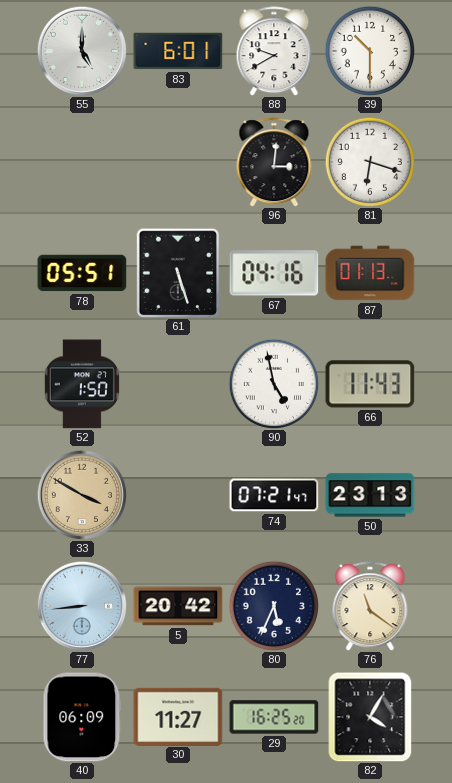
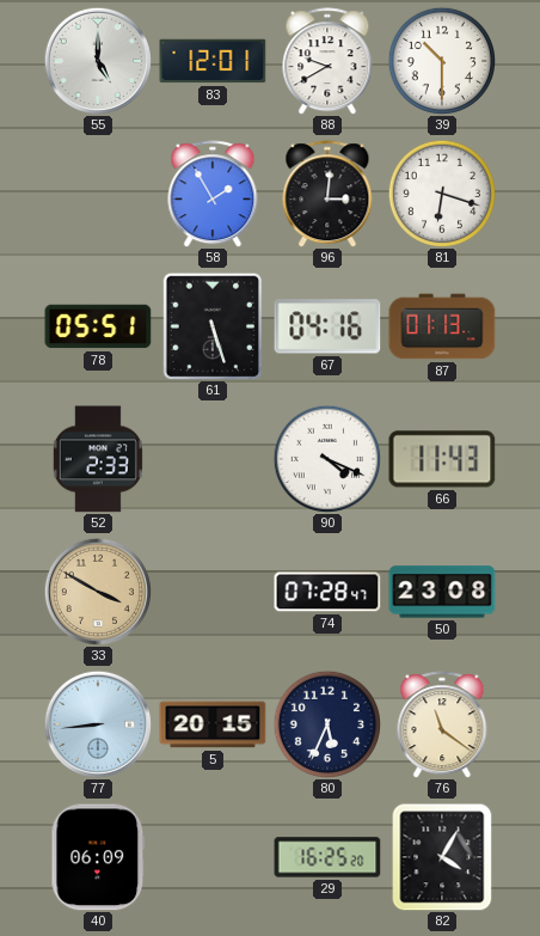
83: 6:01 -> 12:01 (213, 61)
58: none -> 1:55 (213, 194)
52: 1:50 -> 2:33 (98, 459)
90: 4:58 -> 4:19 (326, 458)
74: 07:21 -> 07:28 (327, 592)
50: 23:13 -> 23:08 (442, 592)
5: 20:42 -> 20:15 (213, 724)
30: 11:27 -> none (178, 716)
